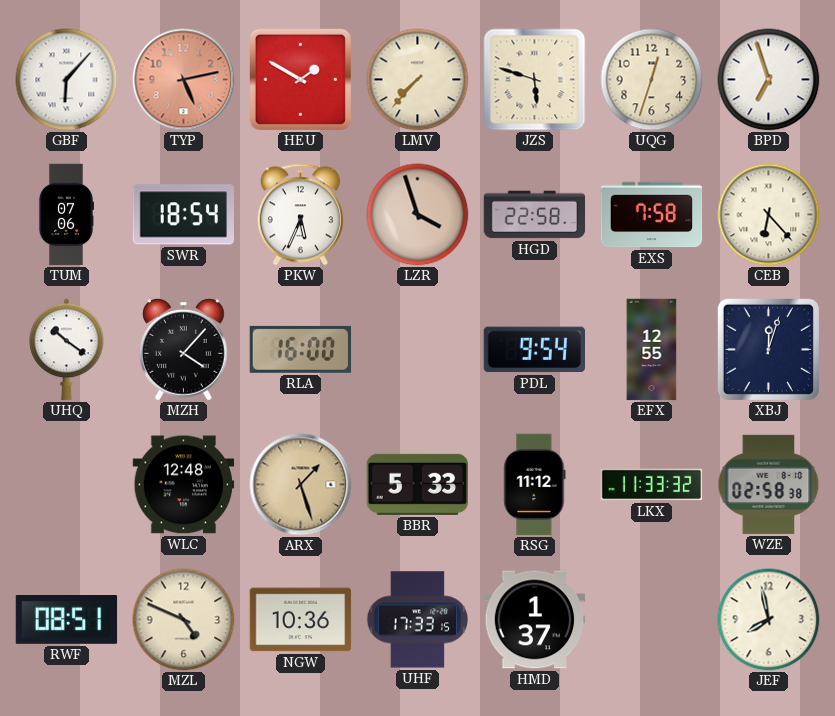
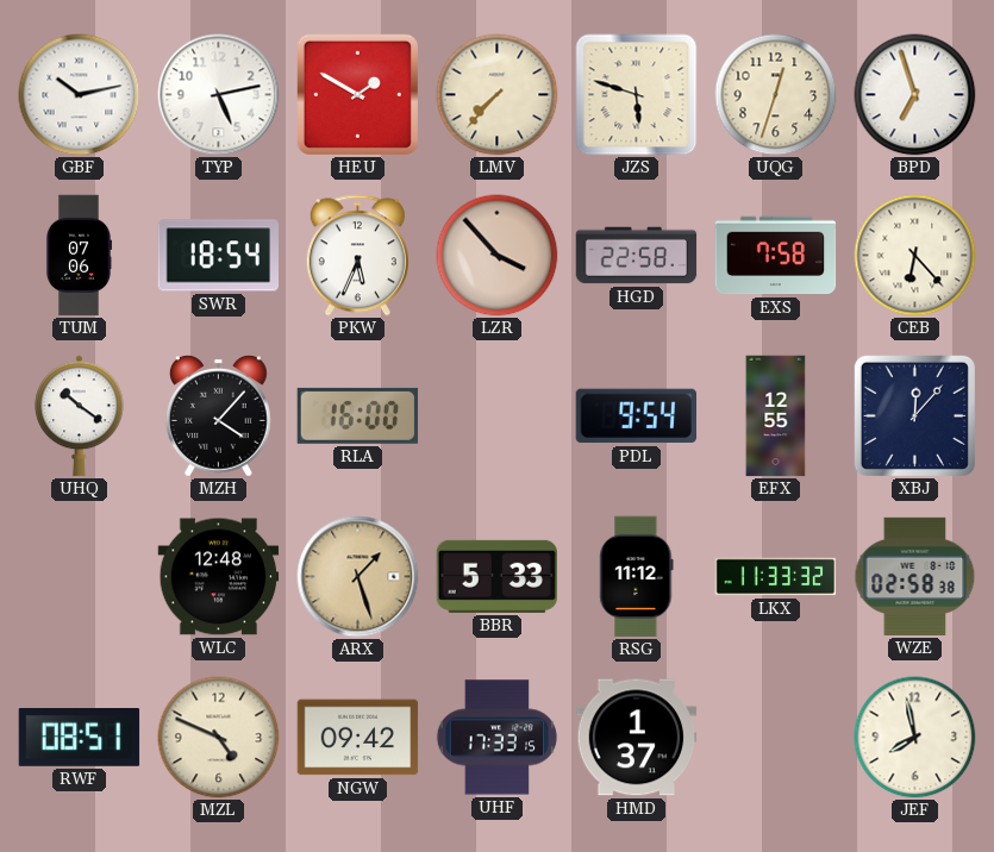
GBF: 6:07 -> 10:13 (80, 95)
TYP dial: salmon -> white (219, 95)
LZR: 3:57 -> 3:53 (498, 256)
XBJ: 12:03 -> 12:07 (914, 415)
NGW: 10:36 -> 09:42 (358, 738)
